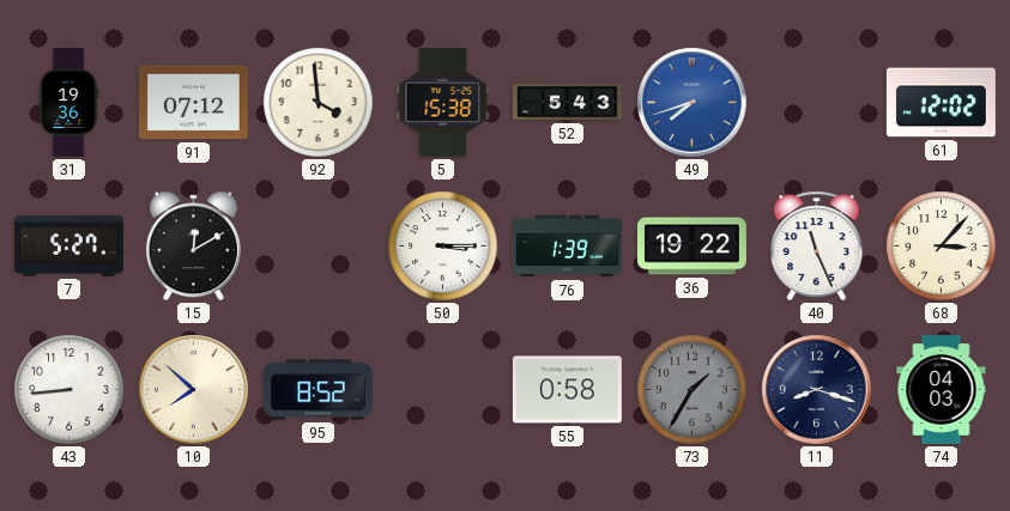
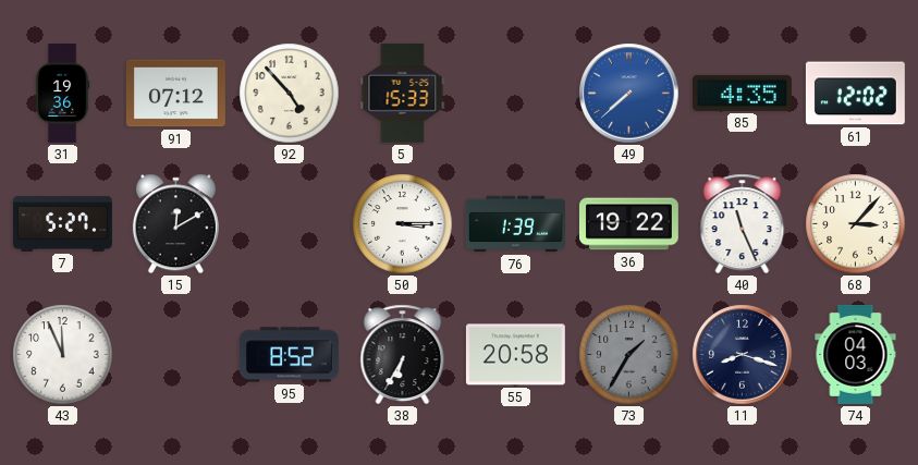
92: 3:59 -> 4:53 (290, 94)
5: 15:38 -> 15:33 (403, 93)
52: 5:43 -> none (567, 103)
49: 7:42 -> 7:38 (629, 94)
85: none -> 4:35 (742, 93)
43: 8:44 -> 11:56 (63, 355)
10: 7:52 -> none (194, 390)
38: none -> 6:35 (403, 354)
55: 0:58 -> 20:58 (515, 355)
